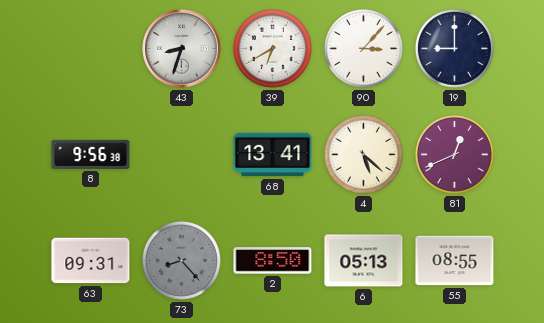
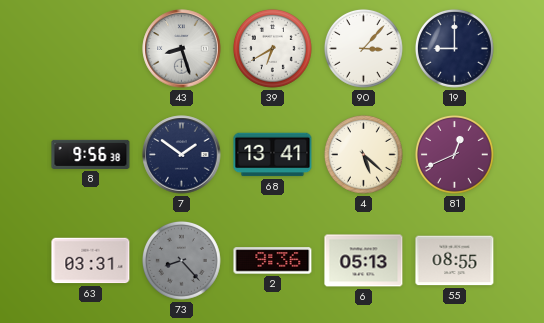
43: 8:33 -> 8:27 (182, 49)
7: none -> 1:51 (182, 155)
63: 09:31 -> 03:31 (91, 261)
2: 8:50 -> 9:36 (273, 261)
